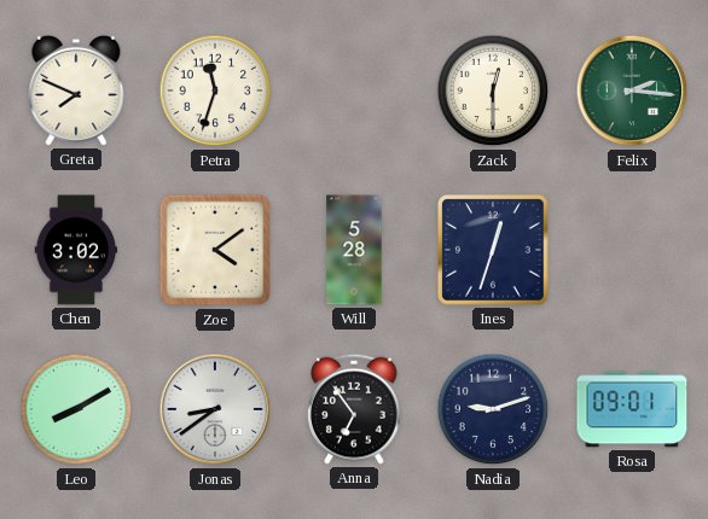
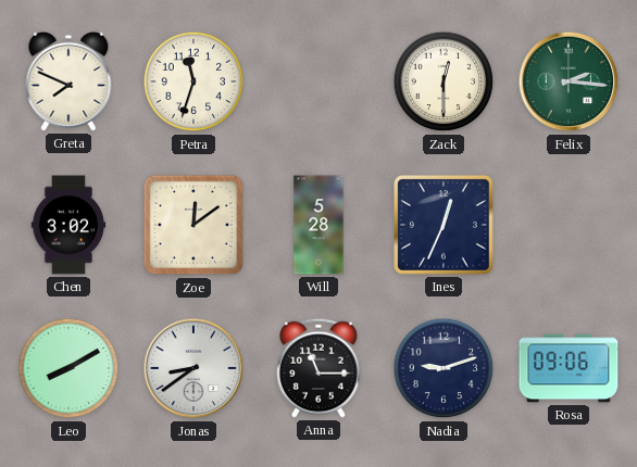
Zoe: 4:09 -> 12:09 (193, 225)
Ines: 12:33 -> 12:34 (445, 226)
Anna: 6:54 -> 11:15 (318, 368)
Rosa: 09:01 -> 09:06 (569, 368)
